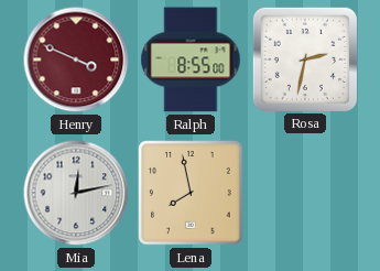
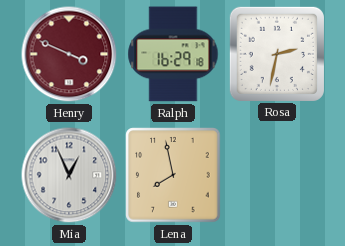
Ralph: 8:55 -> 16:29 (173, 54)
Mia: 12:13 -> 12:56 (69, 175)
